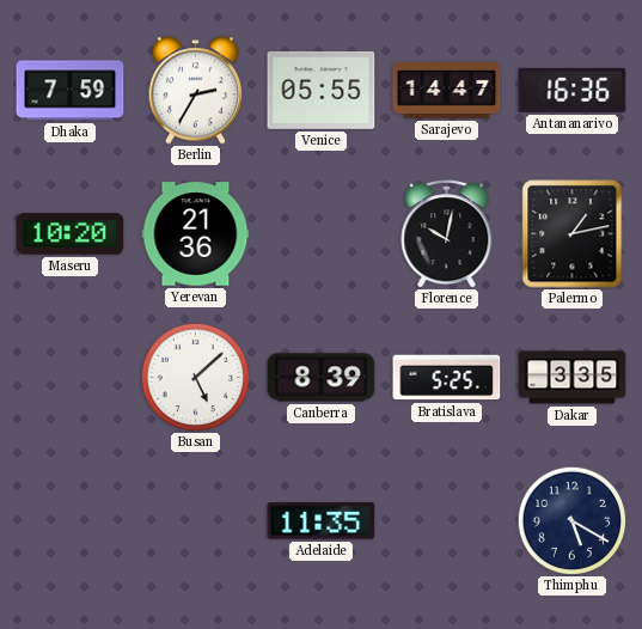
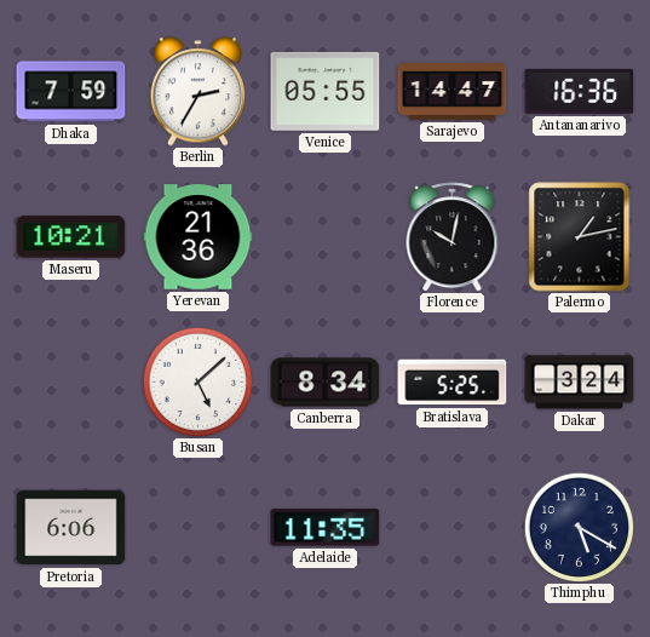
Maseru: 10:20 -> 10:21 (71, 237)
Canberra: 8:39 -> 8:34 (326, 383)
Dakar: 3:35 -> 3:24 (580, 383)
Pretoria: none -> 6:06 (71, 528)
